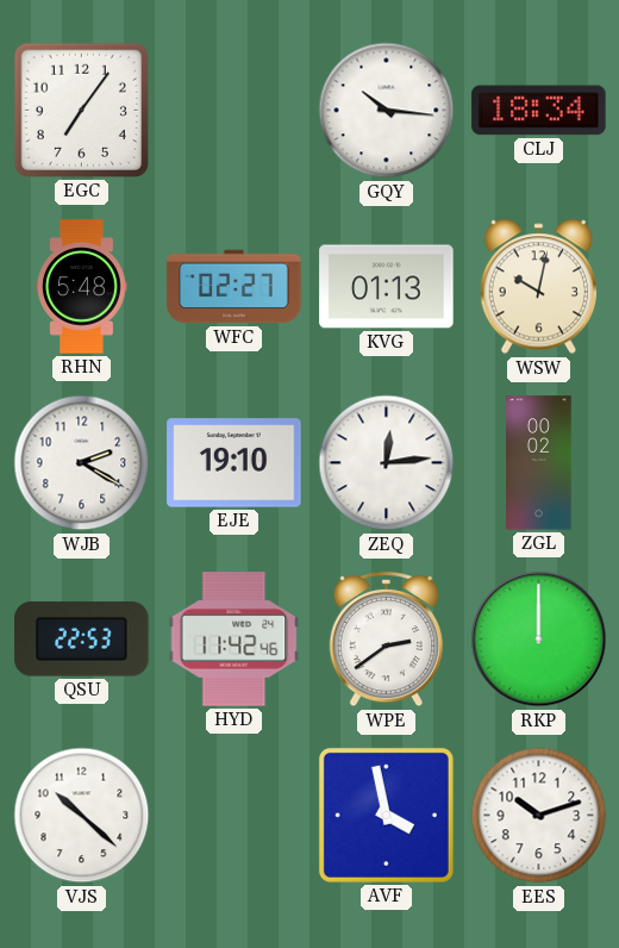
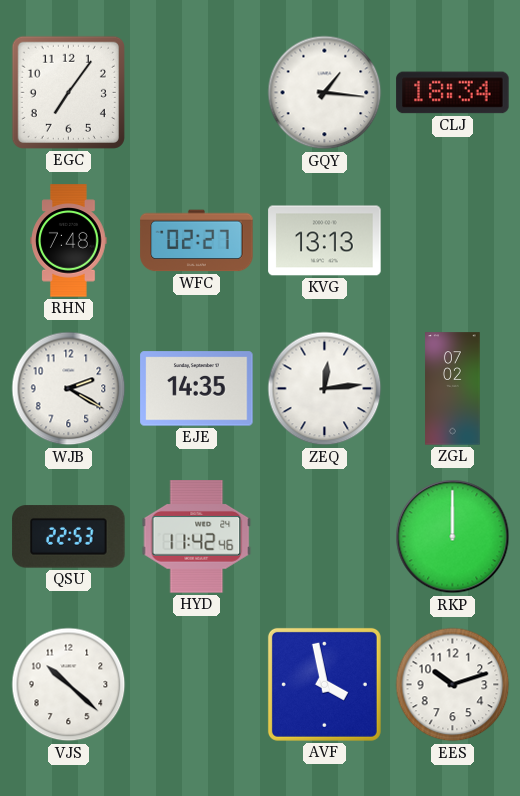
GQY: 10:16 -> 1:16 (325, 93)
RHN: 5:48 -> 7:48 (69, 241)
KVG: 01:13 -> 13:13 (325, 241)
WSW: 10:02 -> none (538, 287)
EJE: 19:10 -> 14:35 (197, 389)
ZGL: 00:02 -> 07:02 (453, 389)
WPE: 2:39 -> none (386, 640)
